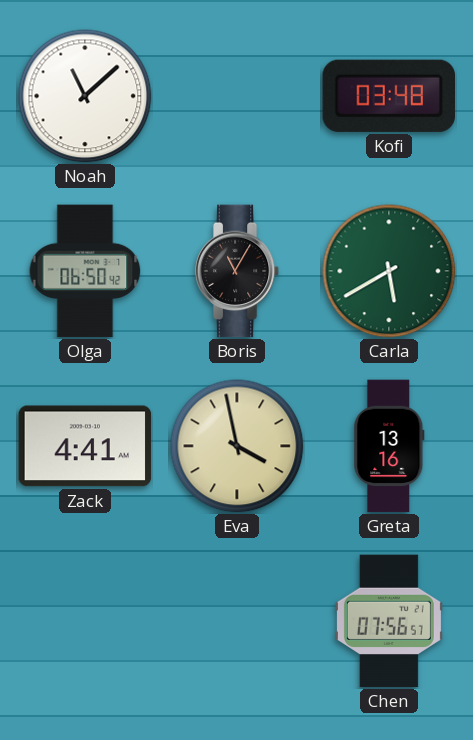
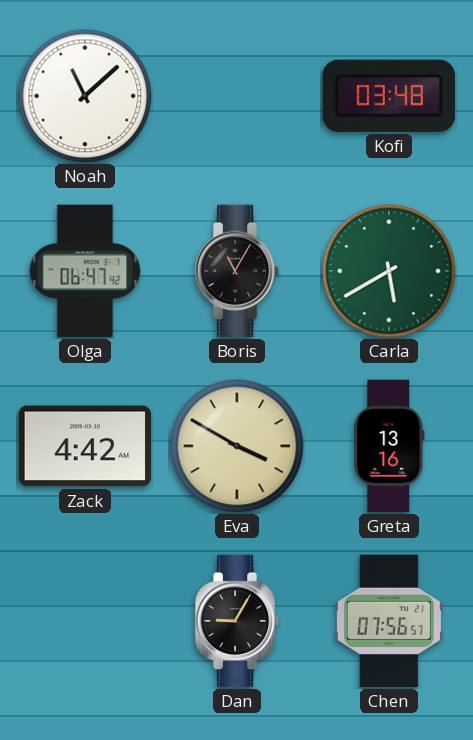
Olga: 06:50 -> 06:47 (85, 271)
Zack: 4:41 -> 4:42 (85, 446)
Eva: 3:58 -> 3:50 (237, 446)
Dan: none -> 9:05 (237, 621)
